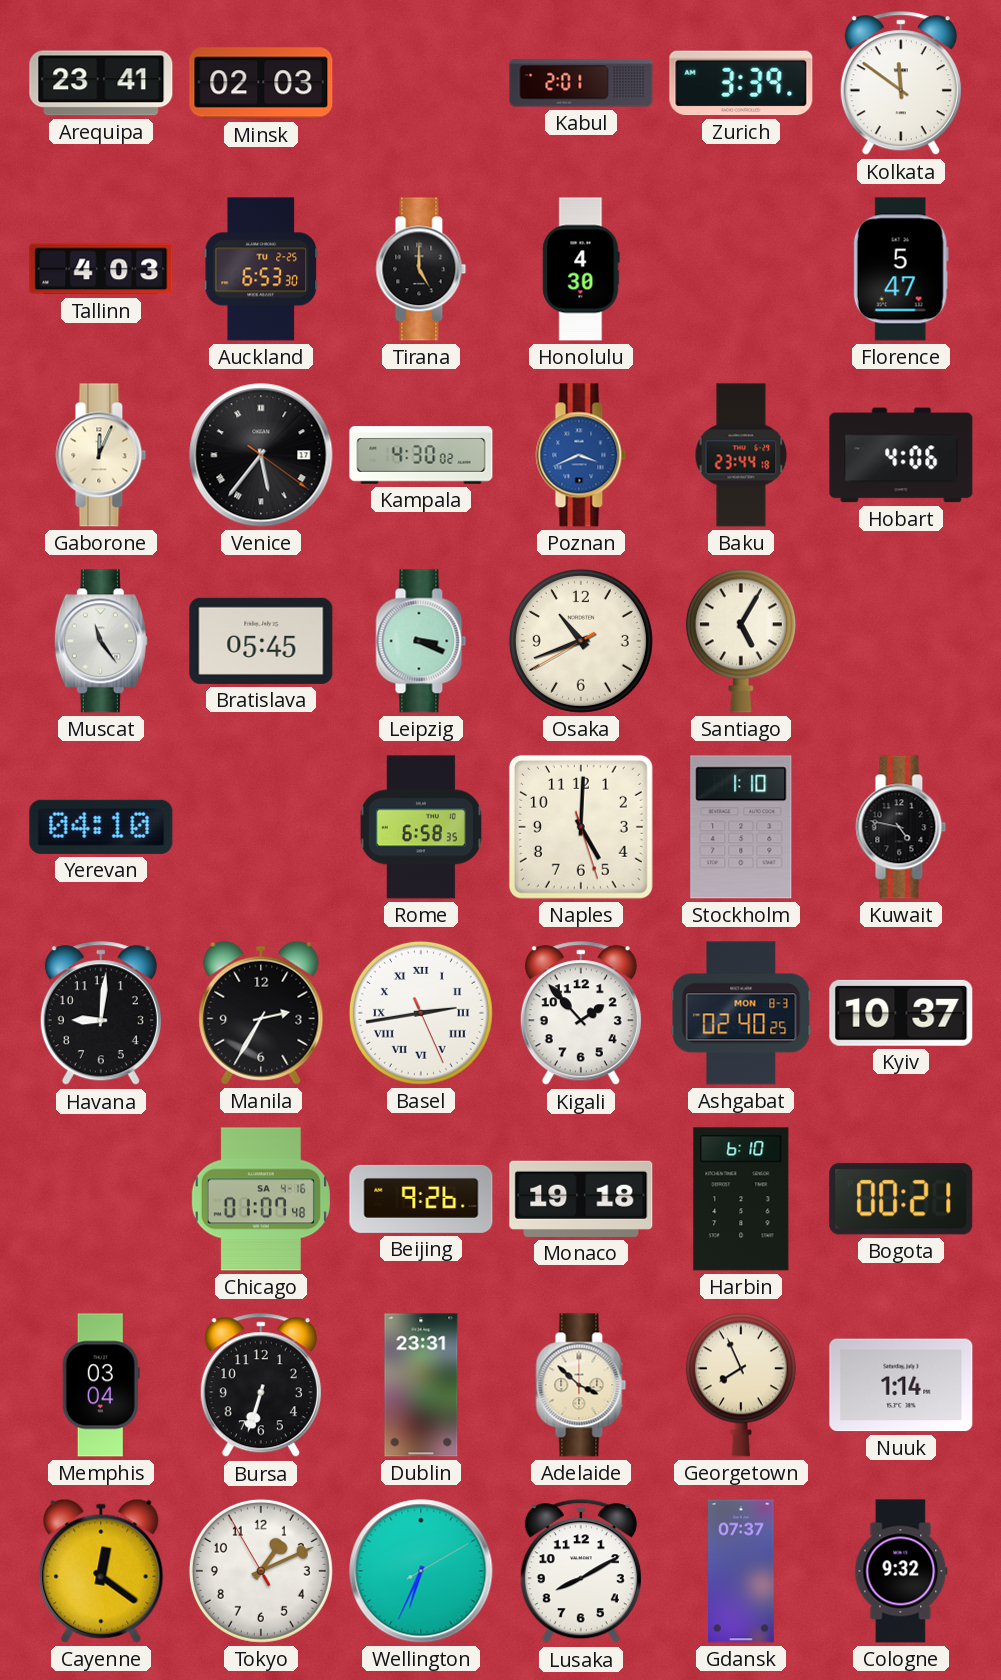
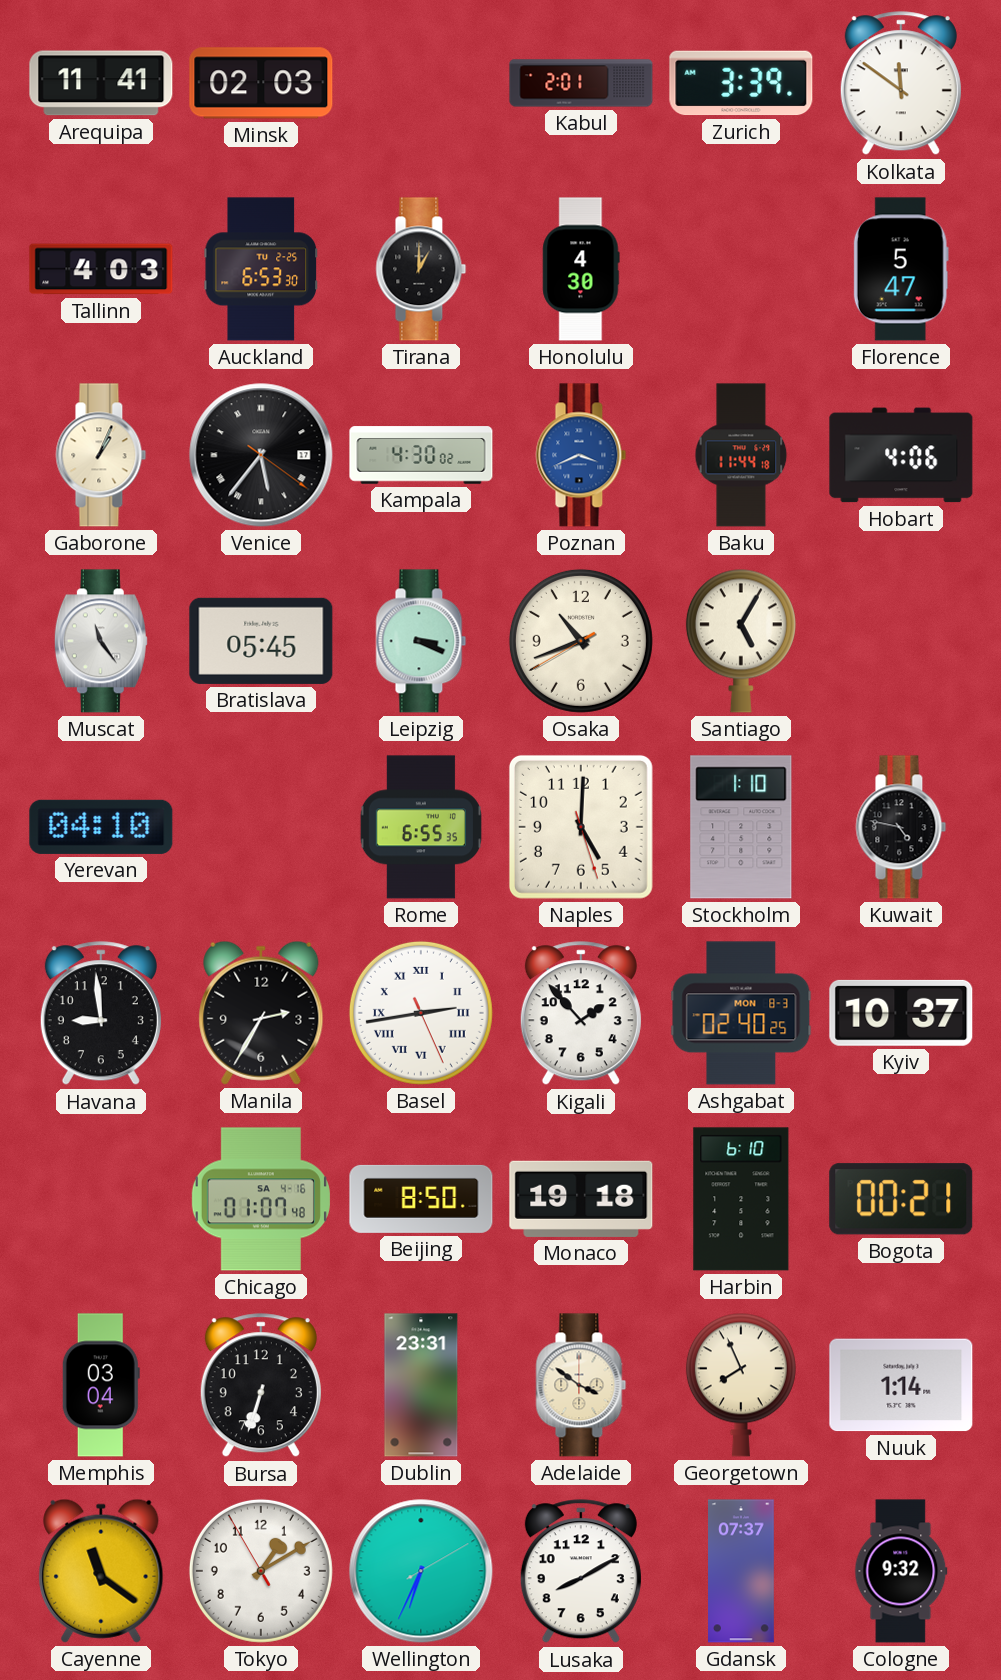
Arequipa: 23:41 -> 11:41 (101, 83)
Tirana: 5:00 -> 1:00 (421, 269)
Gaborone: 12:04 -> 1:04 (101, 455)
Baku: 23:44 -> 11:44 (741, 455)
Rome: 6:58 -> 6:55 (421, 827)
Havana: 9:01 -> 8:59 (101, 1014)
Beijing: 9:26 -> 8:50 (421, 1199)
Adelaide: 3:52 -> 3:51 (581, 1385)
Cayenne: 12:21 -> 11:21 (101, 1571)
Tokyo: 1:10 -> 1:09 (261, 1571)
